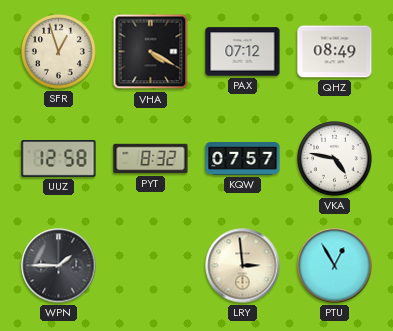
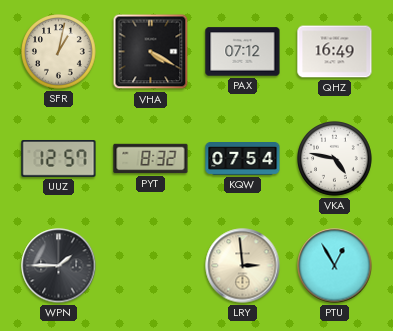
SFR: 12:57 -> 1:02 (59, 52)
QHZ: 08:49 -> 16:49 (335, 52)
UUZ: 12:58 -> 12:57 (59, 159)
KQW: 07:57 -> 07:54 (243, 159)
